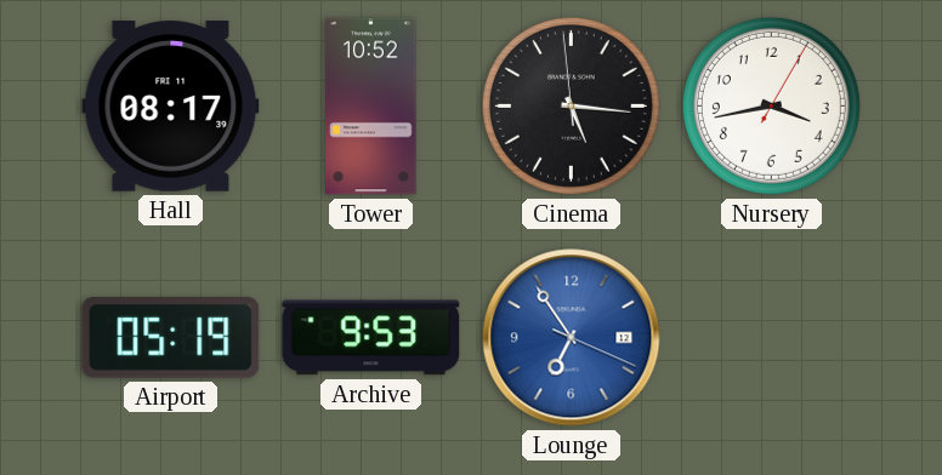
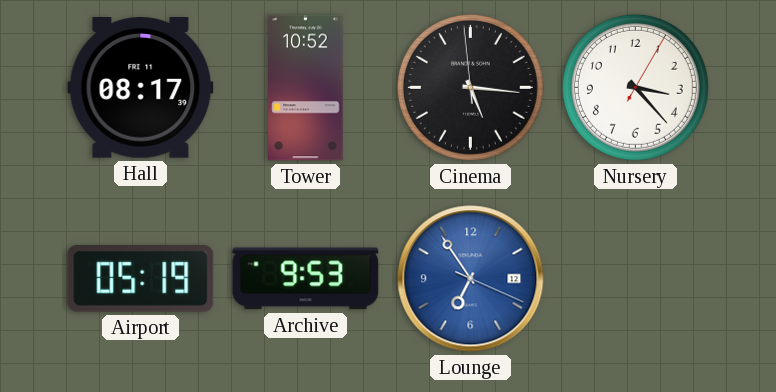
Nursery: 3:43 -> 3:23 (635, 87)
